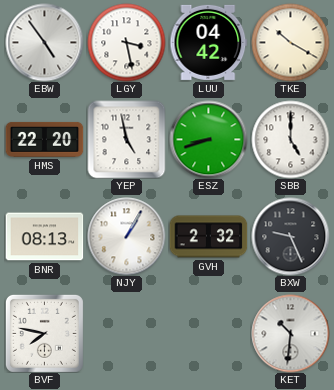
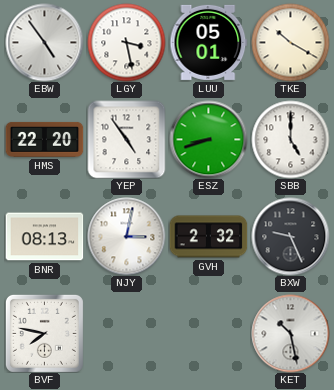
LUU: 04:42 -> 05:01 (208, 42)
YEP: 4:58 -> 4:54 (126, 139)
NJY: 1:05 -> 3:02 (126, 236)
KET: 10:31 -> 10:28 (290, 333)
